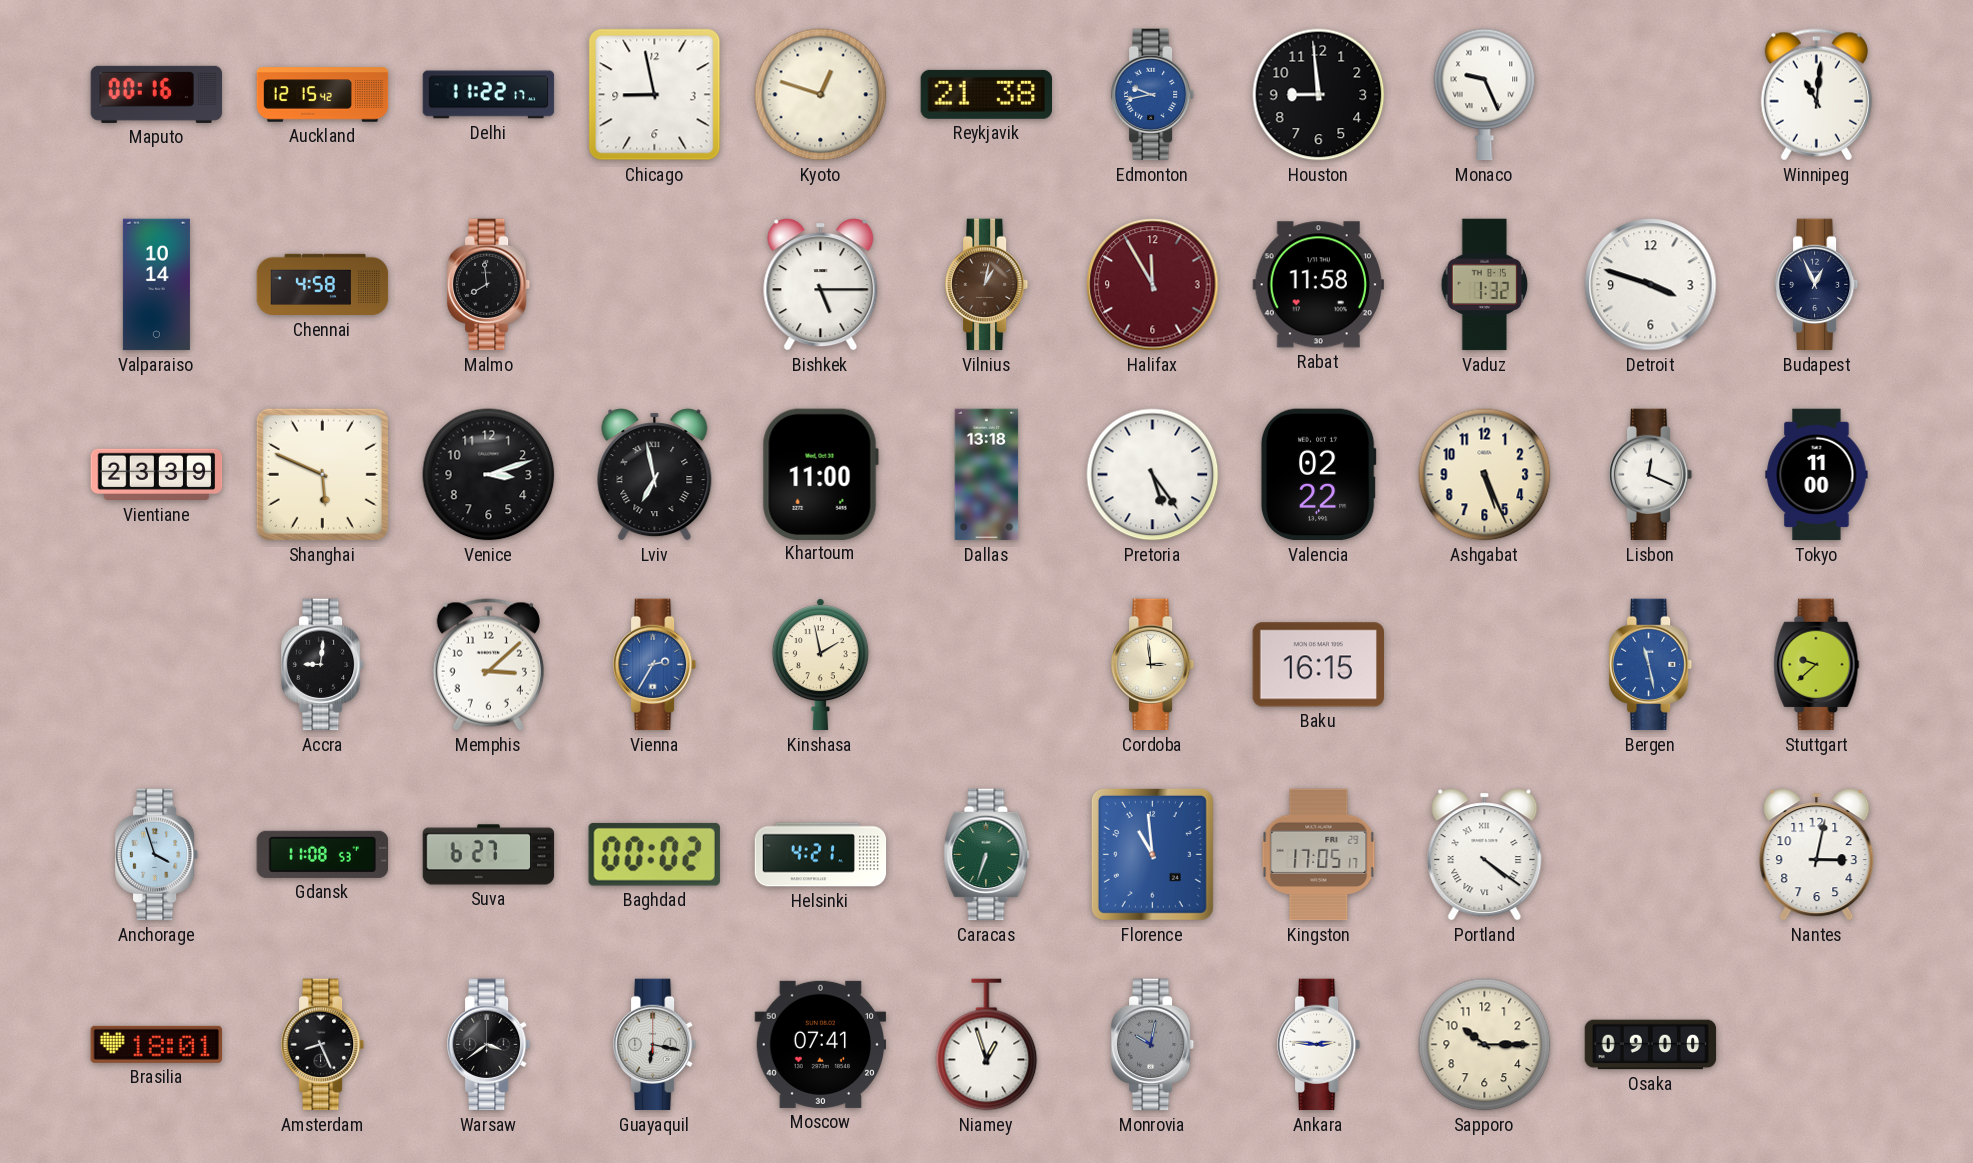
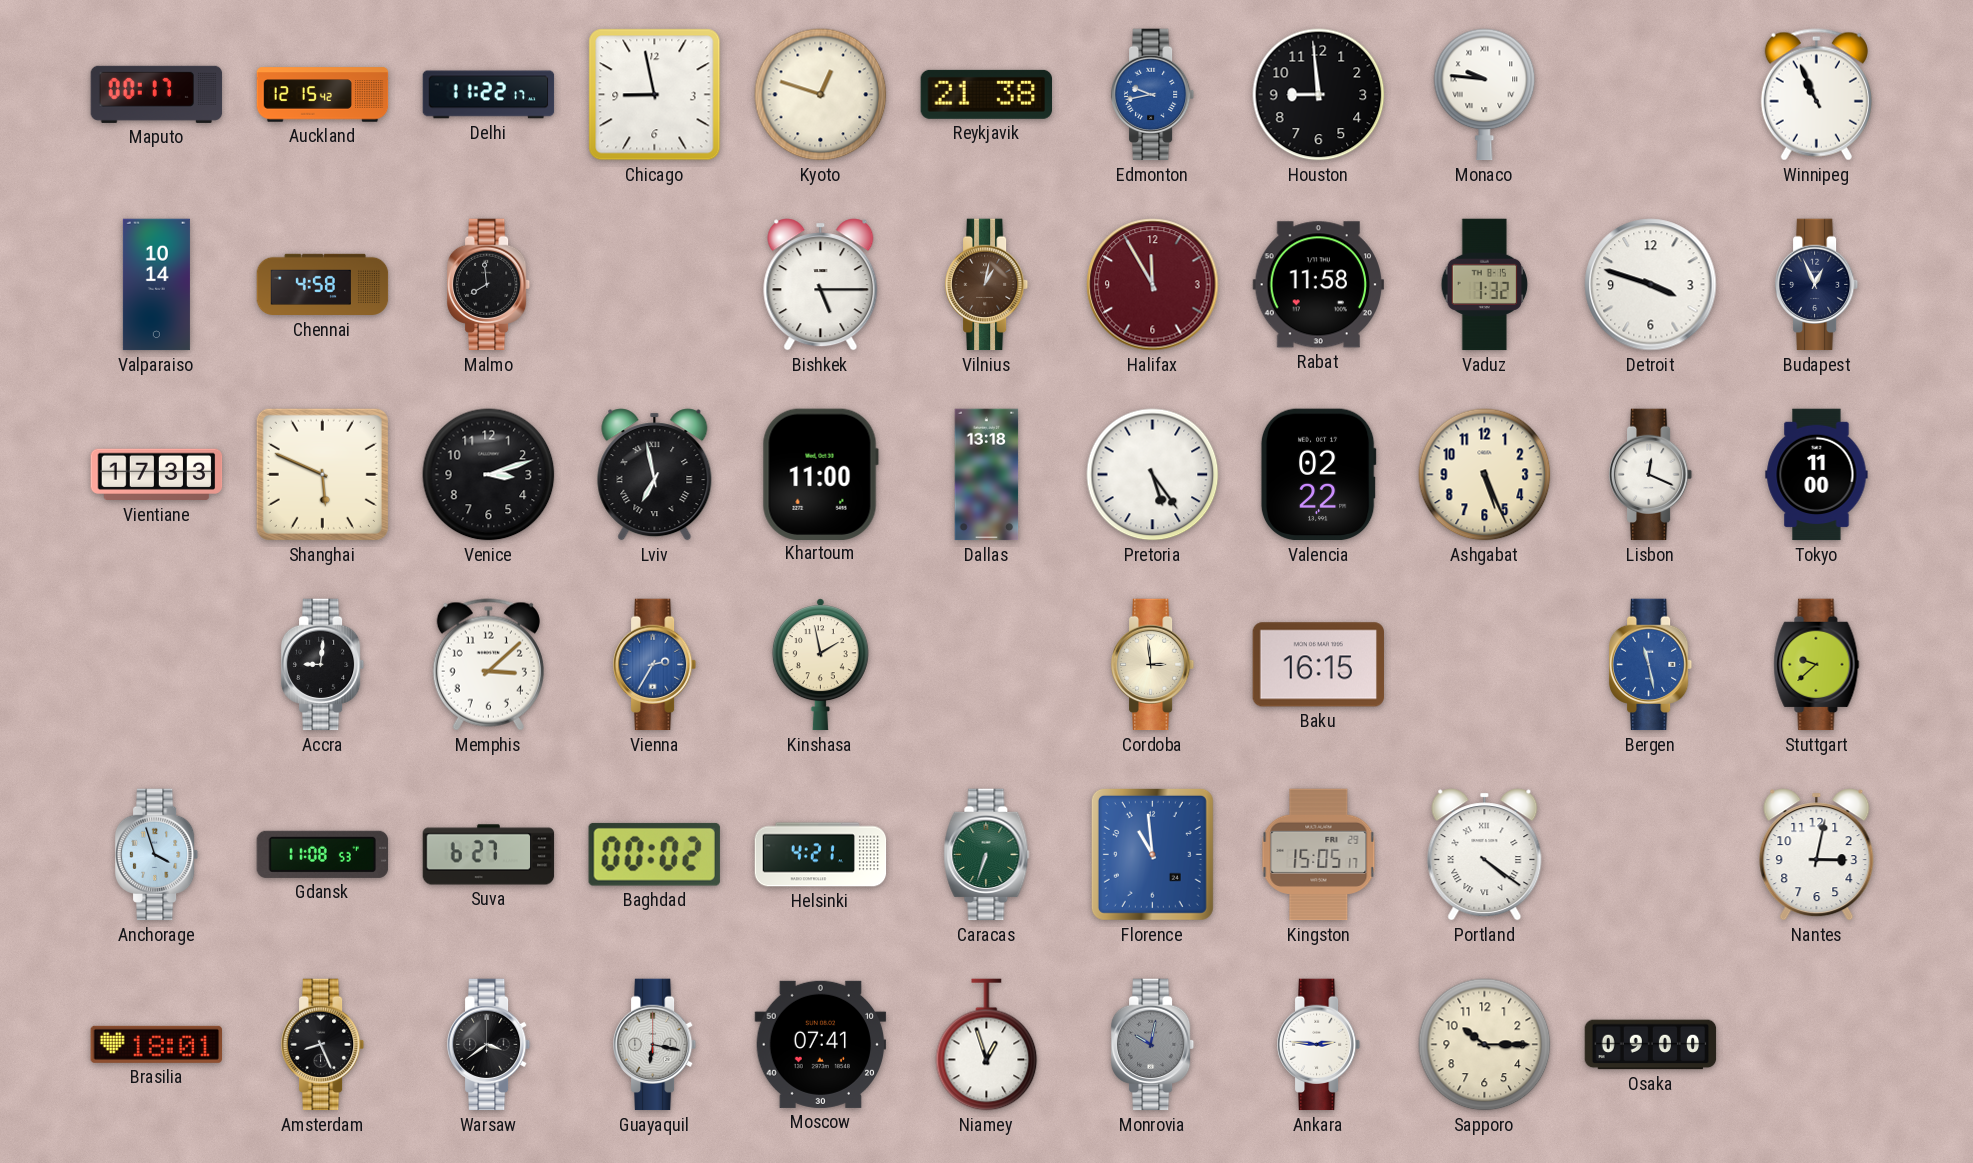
Maputo: 00:16 -> 00:17 (157, 94)
Monaco: 9:26 -> 9:46 (1485, 95)
Winnipeg: 11:01 -> 10:56 (1816, 95)
Vientiane: 23:39 -> 17:33 (157, 475)
Kingston: 17:05 -> 15:05 (1319, 855)
